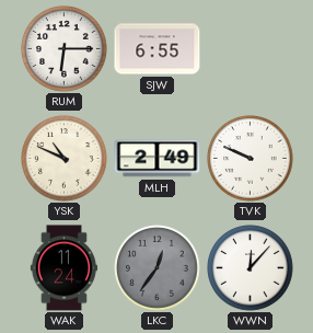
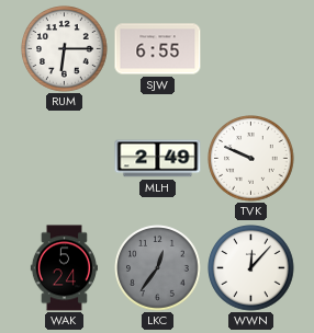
YSK: 10:49 -> none (65, 159)
WAK: 11:24 -> 5:24 (64, 268)
